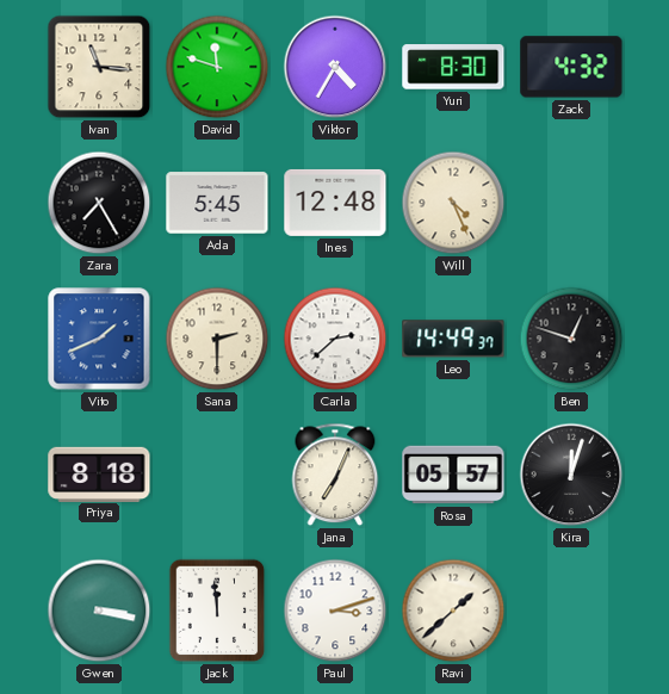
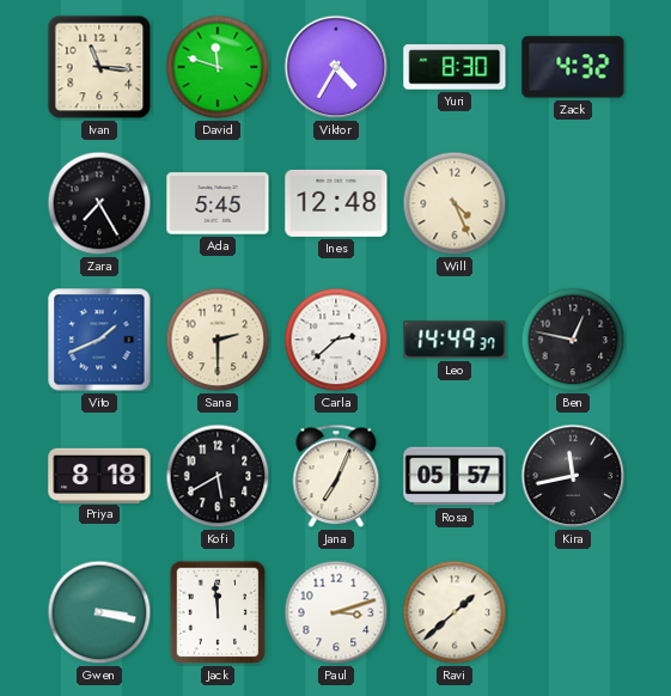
Ben: 12:48 -> 12:47 (573, 340)
Kofi: none -> 5:40 (218, 476)
Kira: 12:03 -> 11:43 (573, 476)
